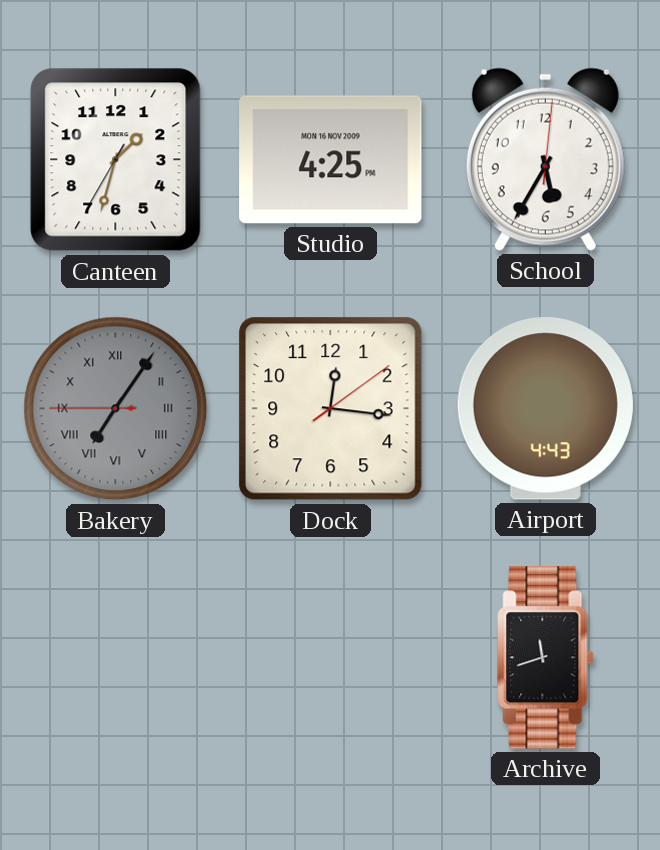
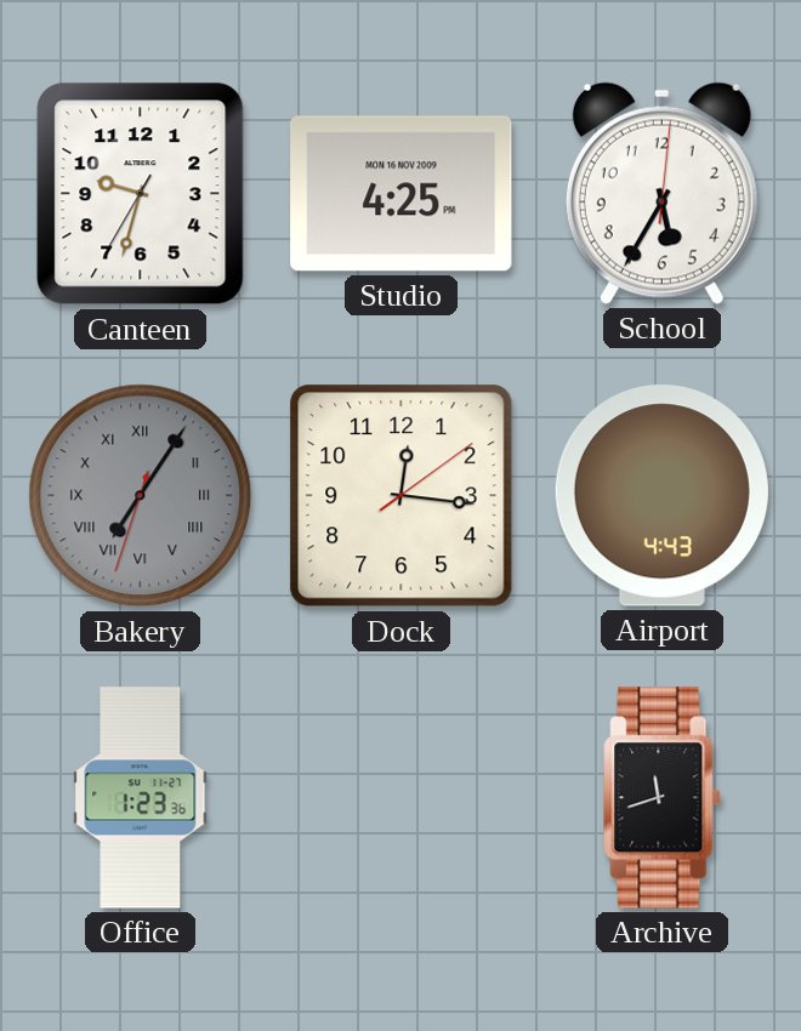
Canteen: 1:32 -> 9:32 (141, 194)
Bakery: 7:05:45 -> 7:05:33 (141, 496)
Office: none -> 1:23 (141, 798)
